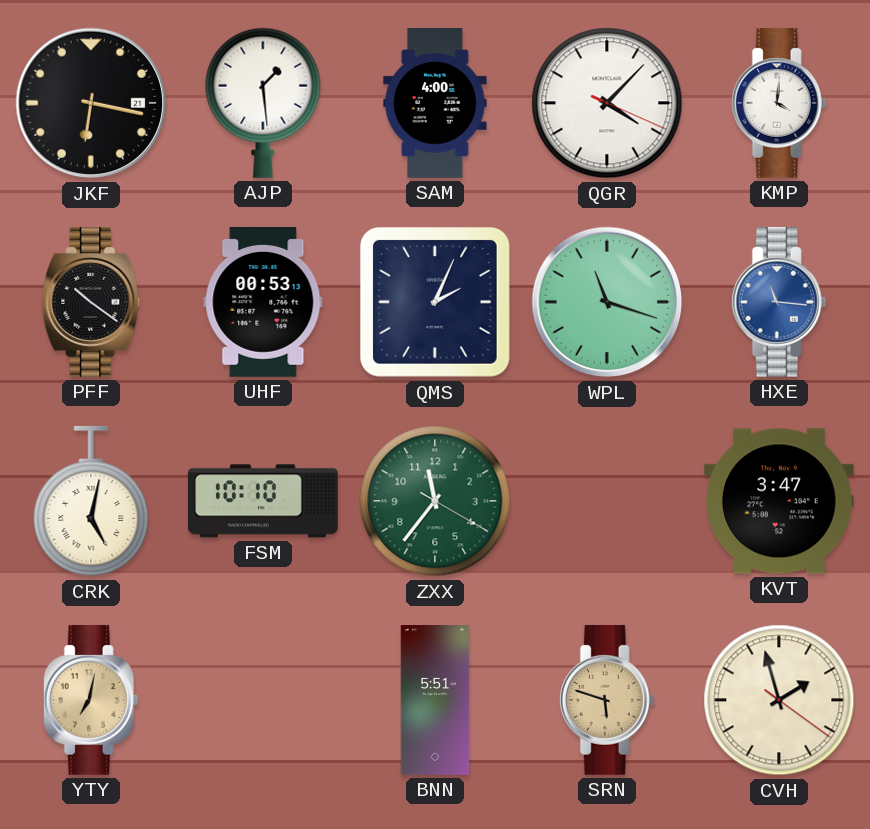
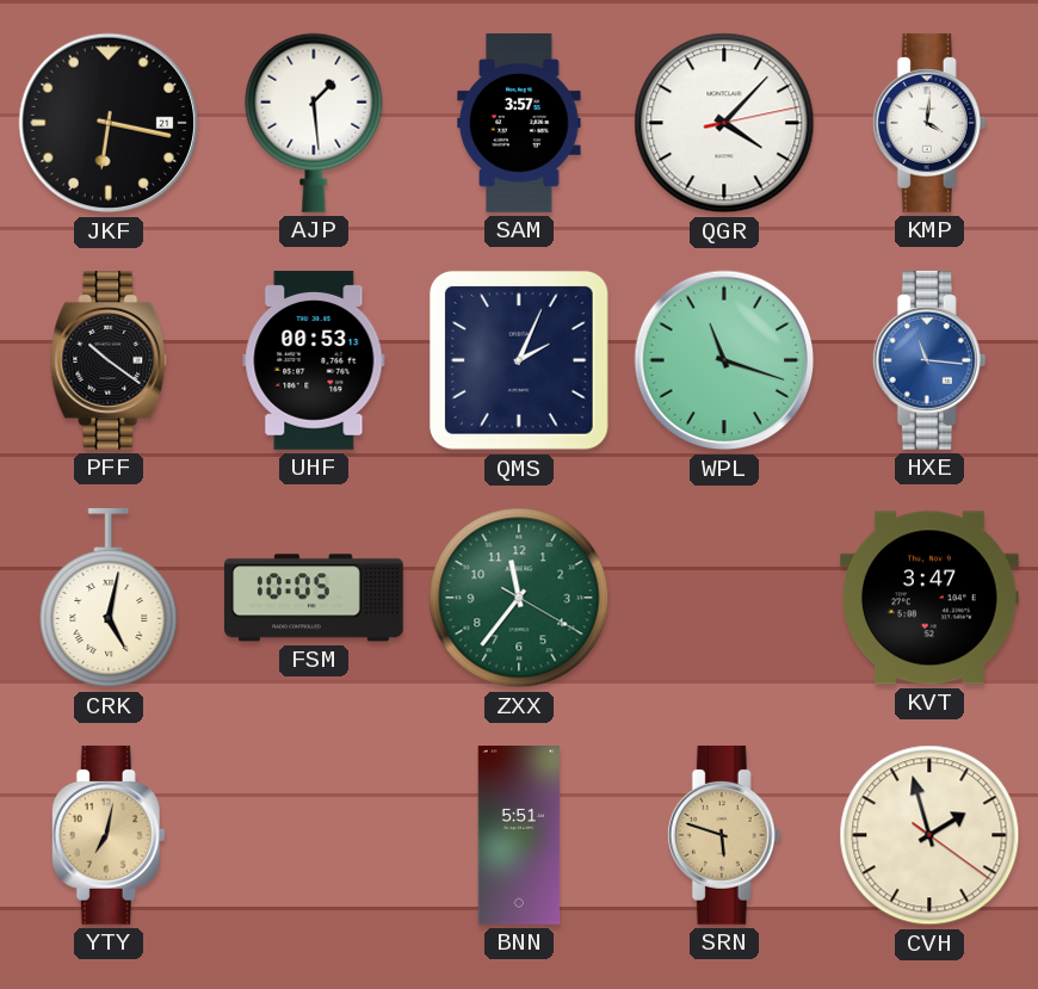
SAM: 4:00 -> 3:57 (519, 124)
QGR: 4:07:19 -> 4:07:13 (724, 123)
FSM: 10:10 -> 10:05 (314, 598)
